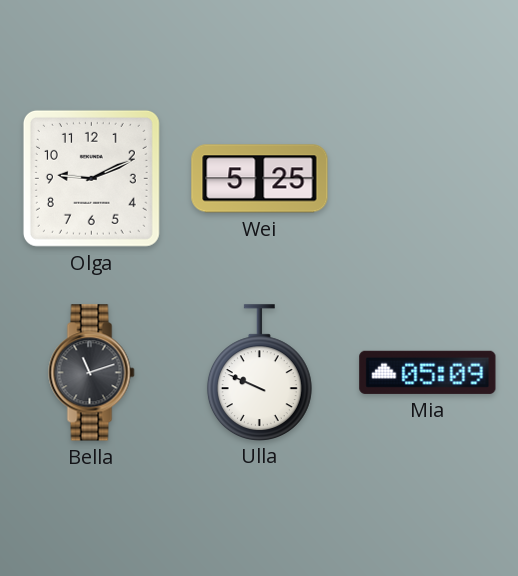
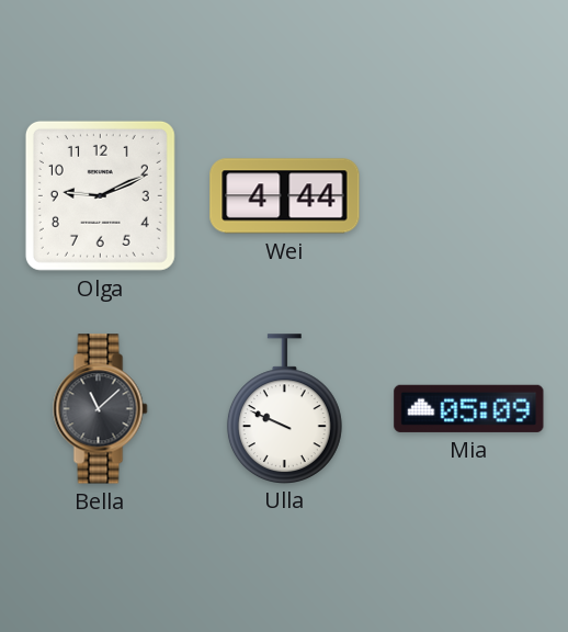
Wei: 5:25 -> 4:44 (285, 196)
Bella: 11:12 -> 11:08 (101, 409)
